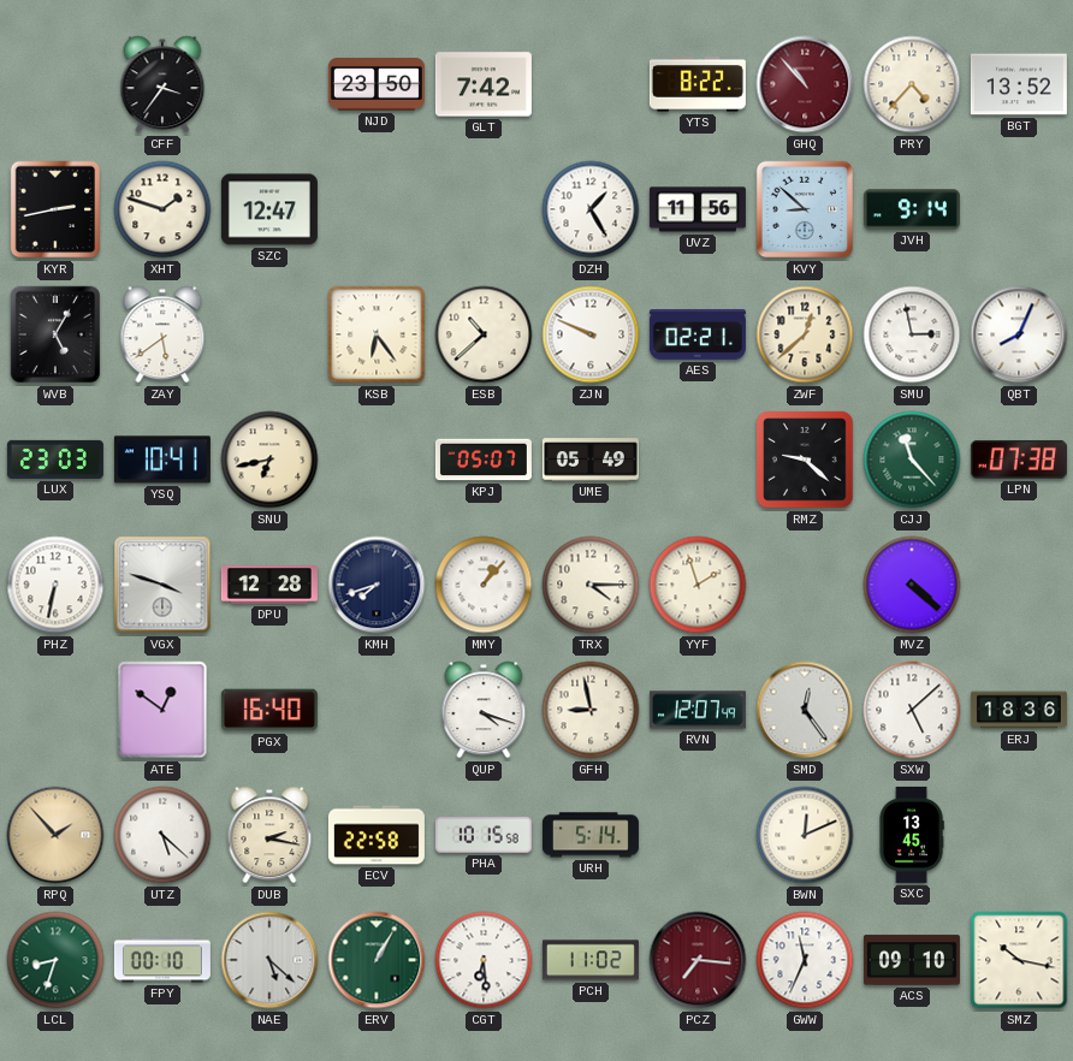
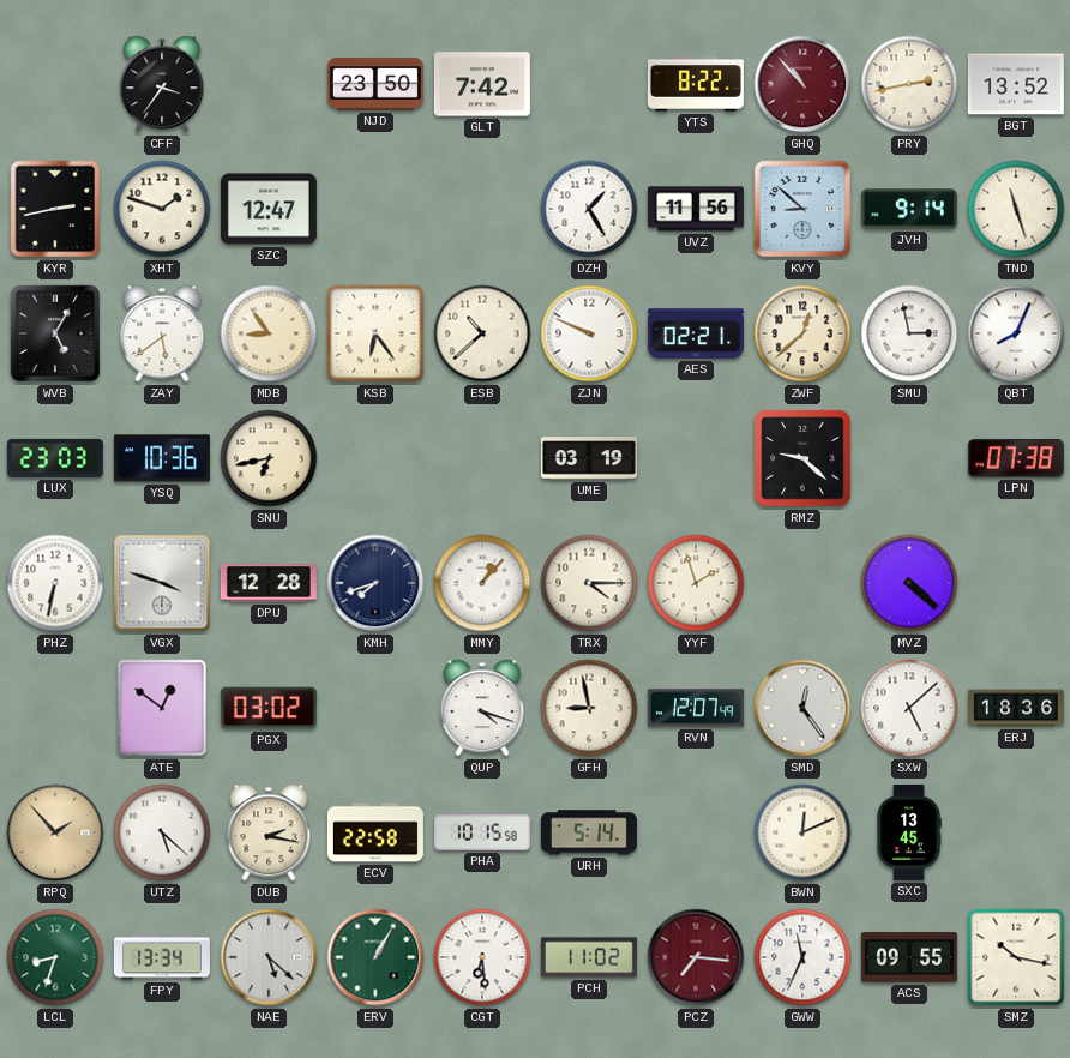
PRY: 4:37 -> 2:43 (909, 84)
TND: none -> 11:27 (1016, 209)
MDB: none -> 8:54 (269, 333)
YSQ: 10:41 -> 10:36 (162, 458)
KPJ: 05:07 -> none (484, 460)
UME: 05:49 -> 03:19 (589, 458)
CJJ: 11:23 -> none (912, 460)
PGX: 16:40 -> 03:02 (269, 708)
FPY: 00:10 -> 13:34 (162, 957)
ACS: 09:10 -> 09:55 (909, 957)
